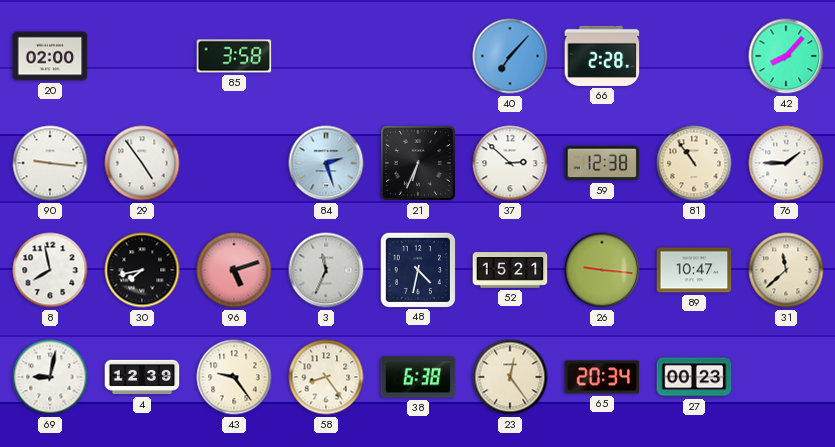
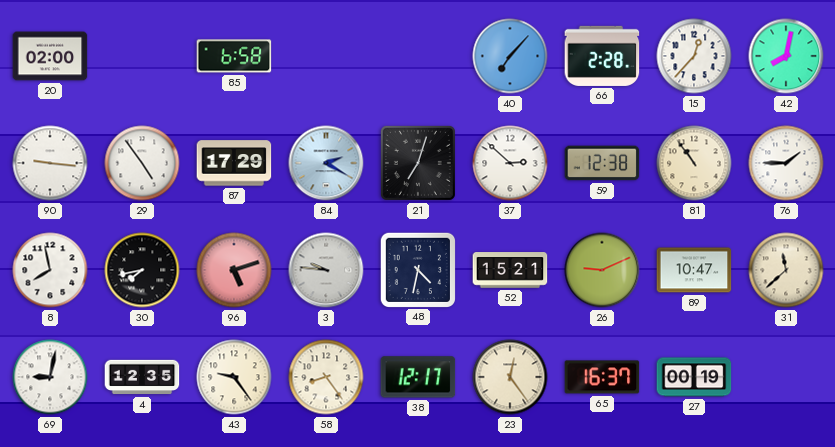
85: 3:58 -> 6:58 (234, 56)
15: none -> 12:37 (694, 56)
42: 8:07 -> 8:02 (786, 56)
87: none -> 17:29 (234, 163)
84: 2:27 -> 2:20 (326, 163)
21: 6:34 -> 7:03 (418, 163)
3: 11:34 -> 9:46 (326, 270)
26: 9:16 -> 9:11 (602, 270)
4: 12:39 -> 12:35 (142, 377)
38: 6:38 -> 12:17 (418, 377)
65: 20:34 -> 16:37 (602, 377)
27: 00:23 -> 00:19 (694, 377)
